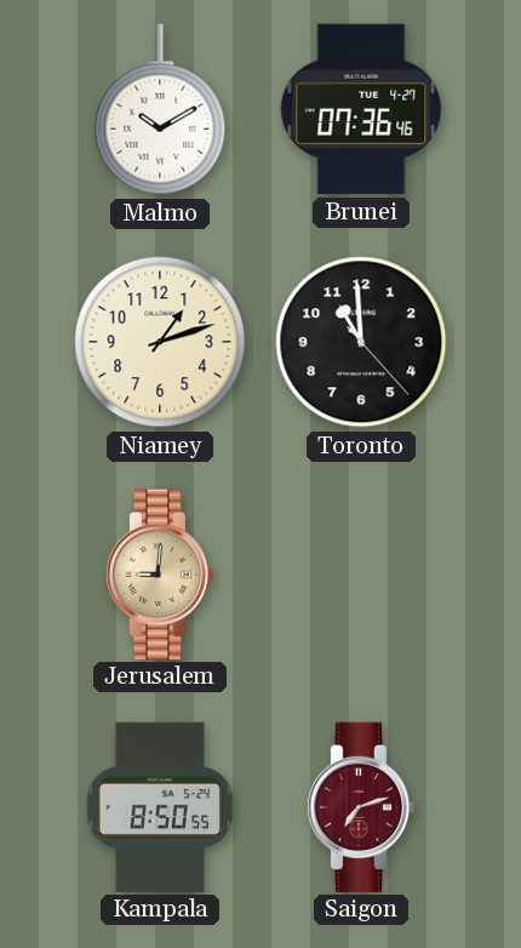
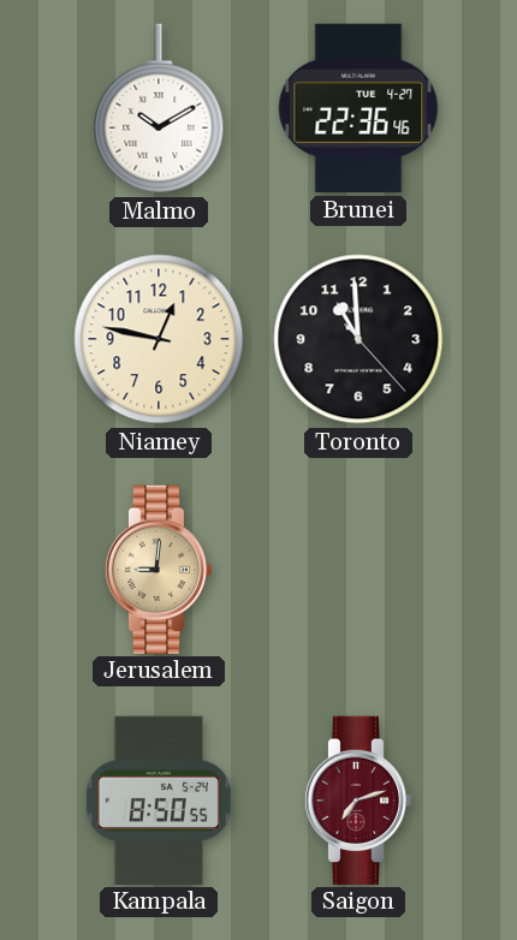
Brunei: 07:36 -> 22:36 (358, 108)
Niamey: 1:12 -> 12:47 (159, 339)
